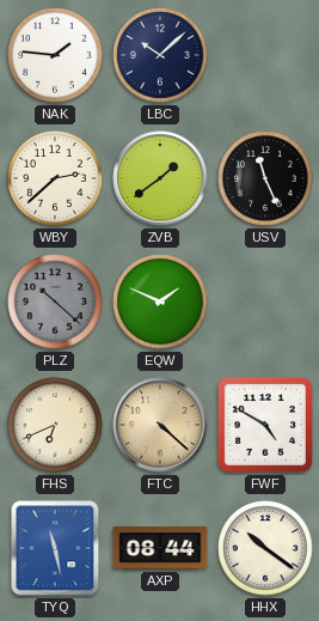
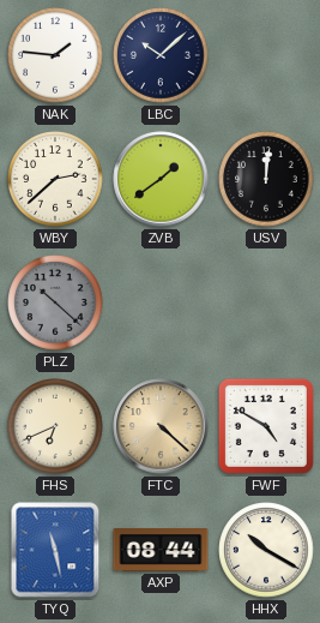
USV: 11:26 -> 12:01 (266, 179)
EQW: 1:49 -> none (160, 302)
HHX: 10:21 -> 10:20 (266, 550)
